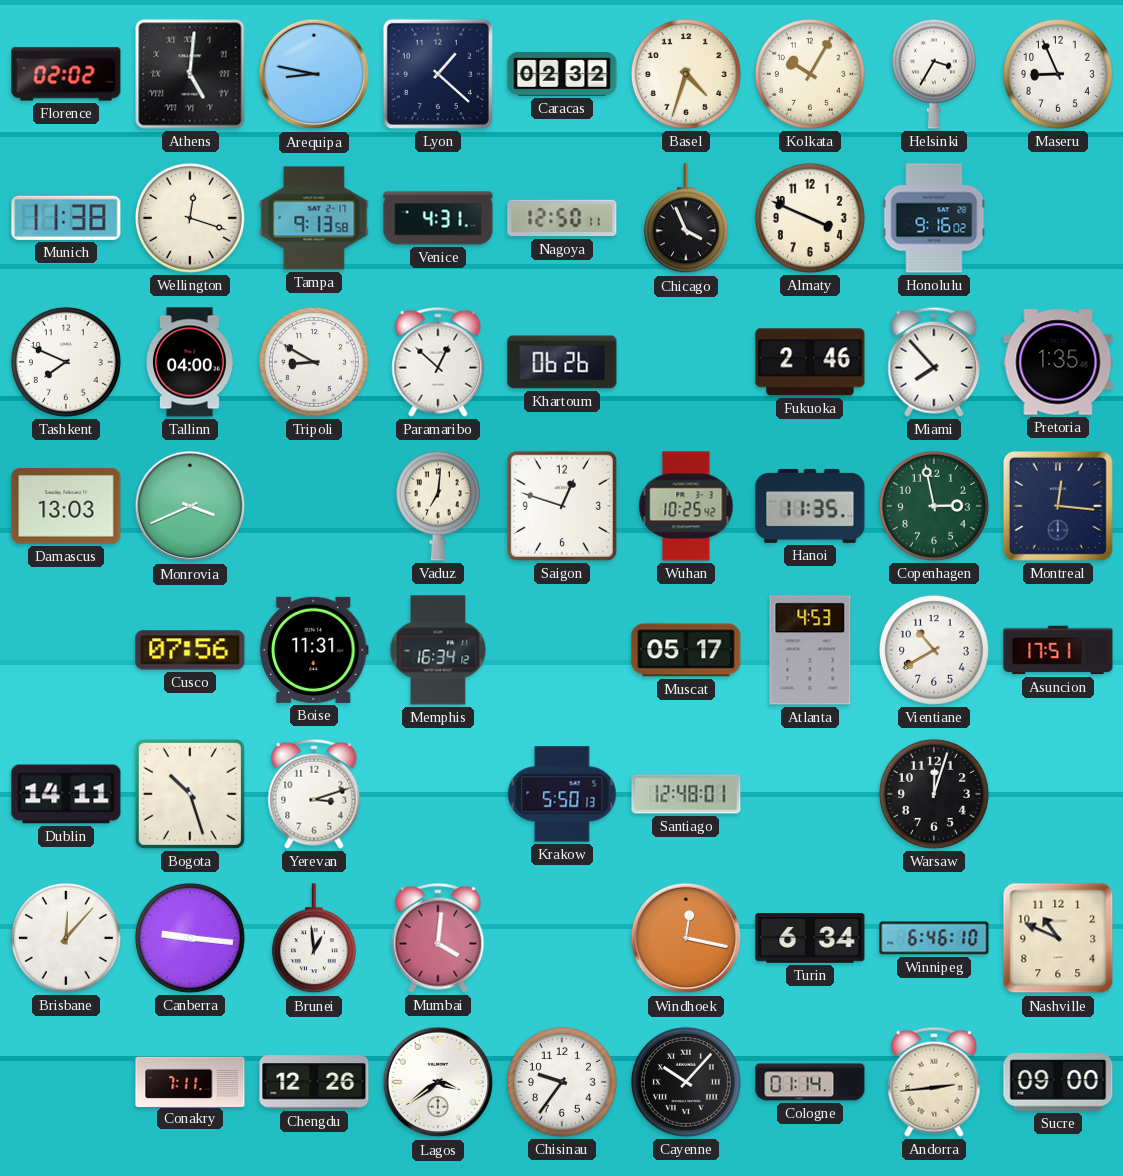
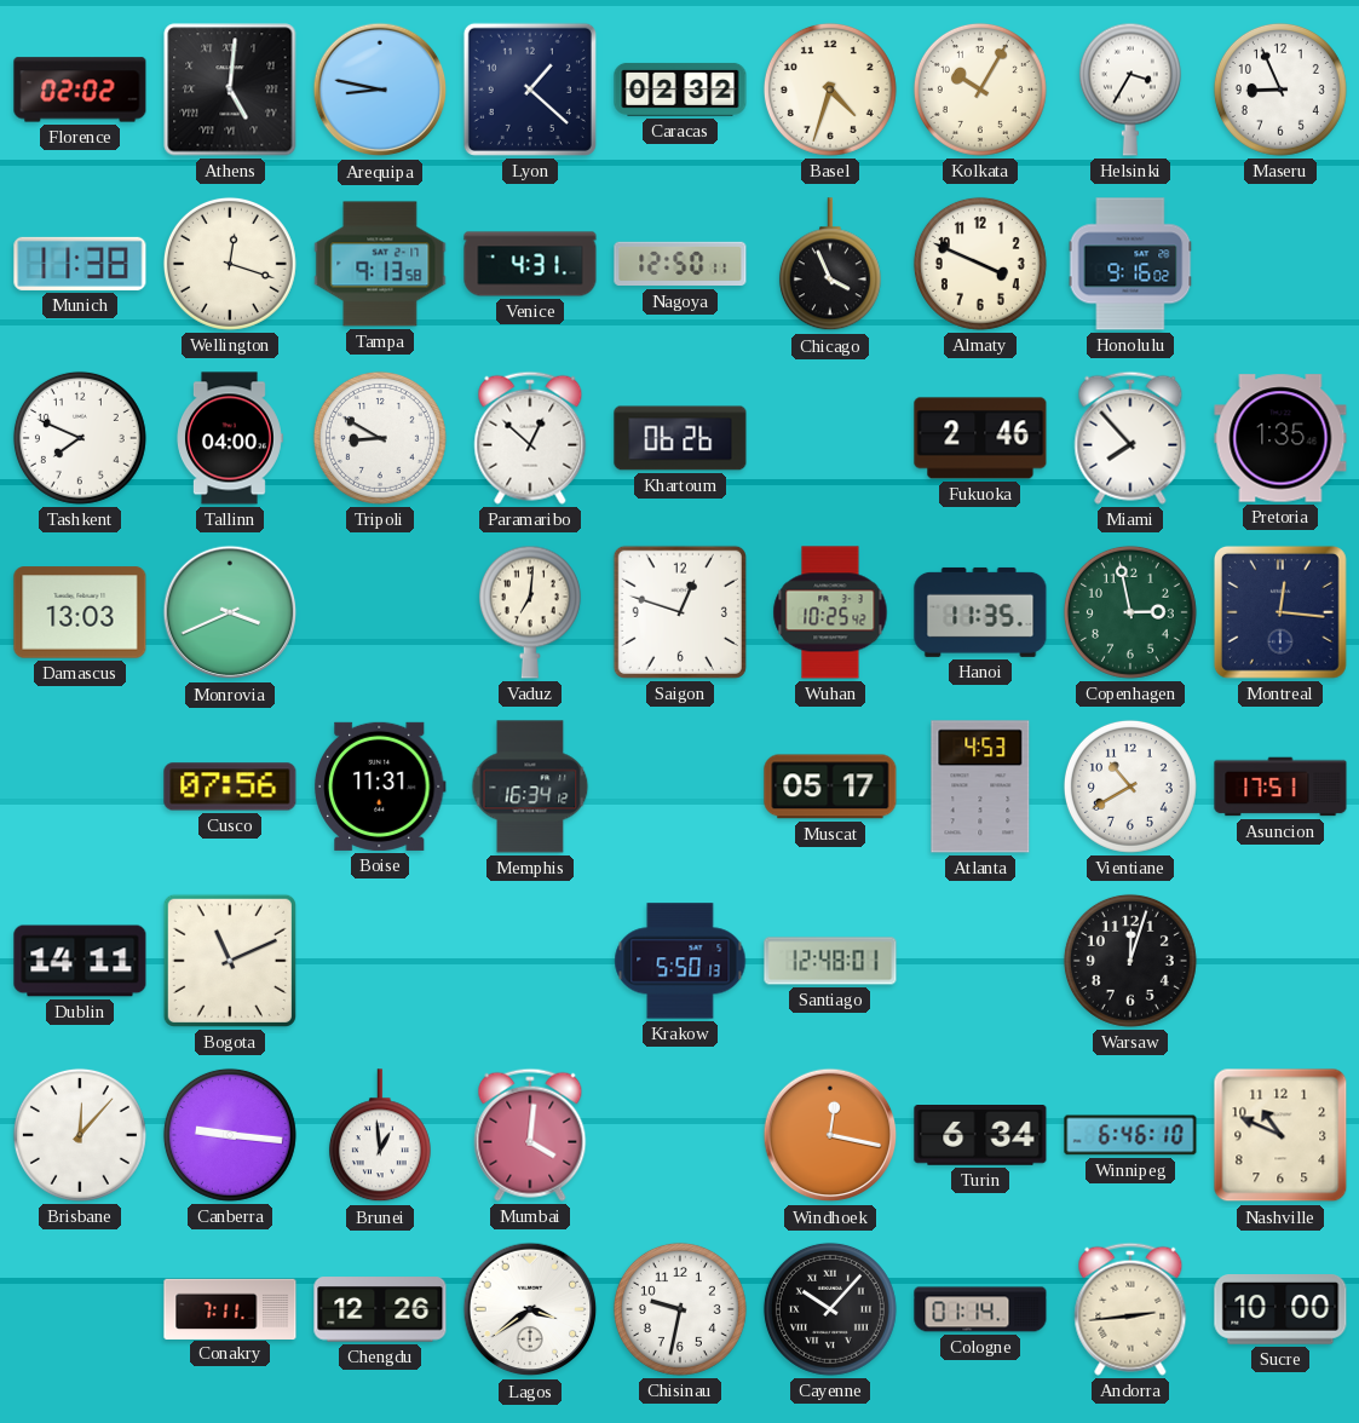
Bogota: 10:27 -> 11:11 (230, 961)
Yerevan: 3:12 -> none (314, 794)
Chisinau: 9:36 -> 9:32 (680, 1309)
Sucre: 09:00 -> 10:00 (1280, 1310)
